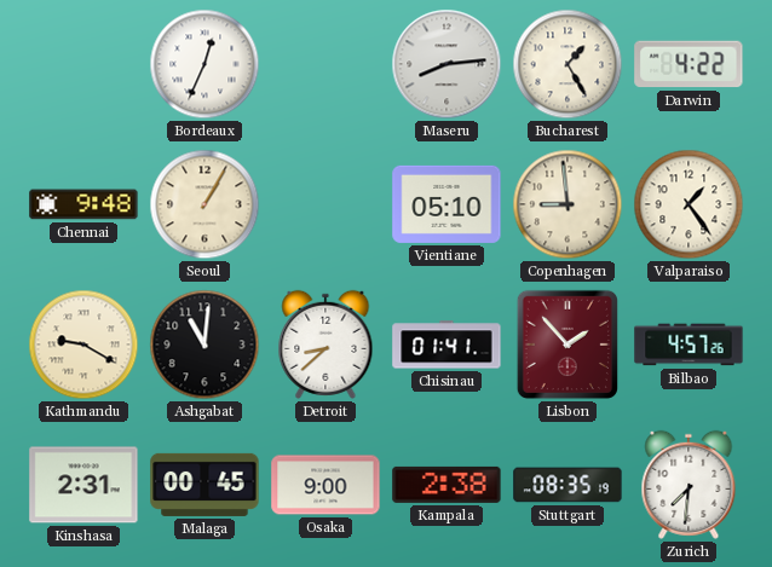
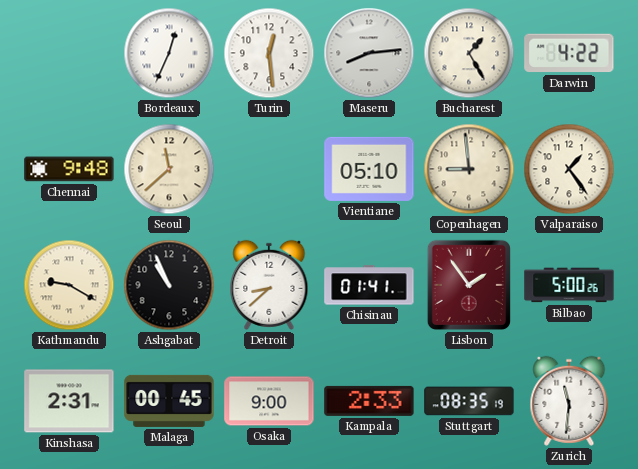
Turin: none -> 12:29 (269, 53)
Seoul: 1:05 -> 11:38 (169, 169)
Ashgabat: 11:01 -> 10:56 (169, 285)
Lisbon: 1:53 -> 1:54 (469, 285)
Bilbao: 4:57 -> 5:00 (569, 285)
Kampala: 2:38 -> 2:33 (369, 401)
Zurich: 7:31 -> 11:31 (569, 401)
